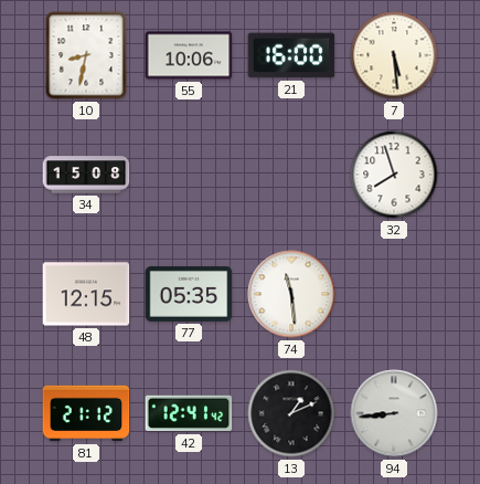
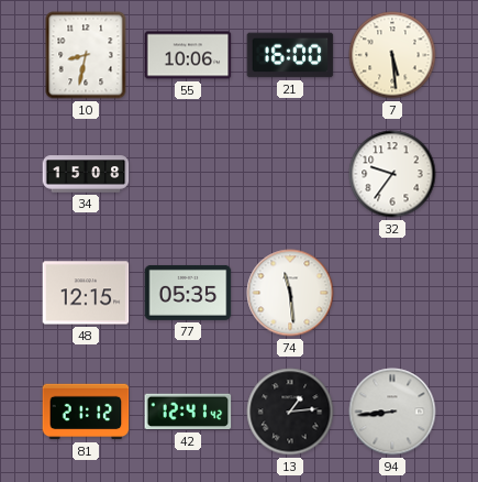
32: 7:57 -> 9:36 (392, 174)
13: 1:11 -> 1:14 (290, 412)
